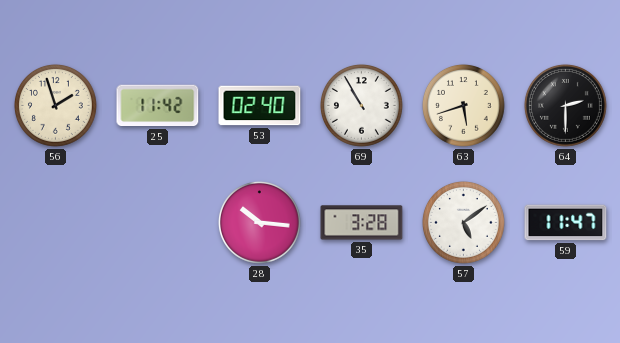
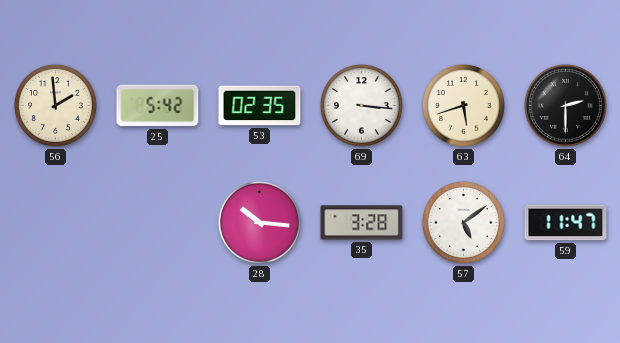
56: 1:57 -> 1:59 (55, 105)
25: 11:42 -> 5:42 (158, 106)
53: 02:40 -> 02:35 (260, 106)
69: 10:55 -> 3:16 (361, 105)
